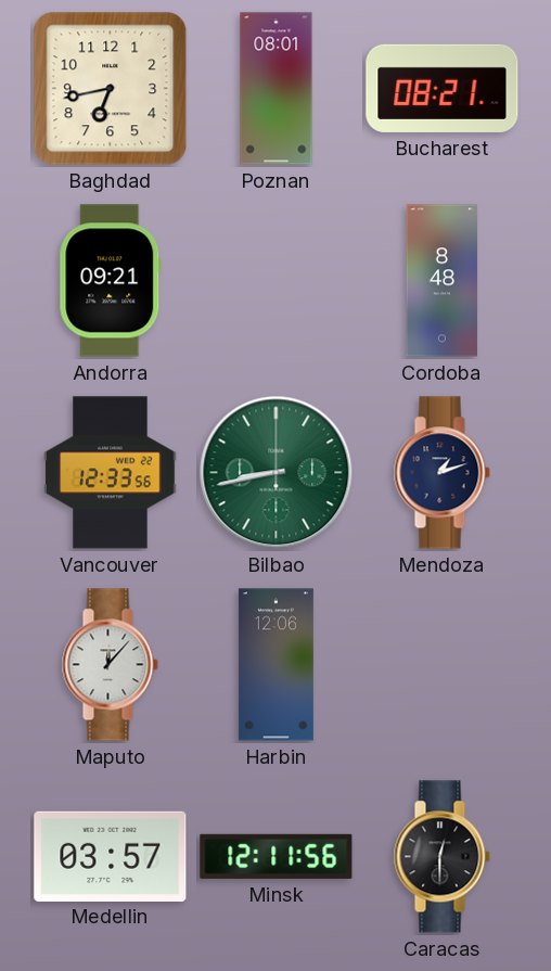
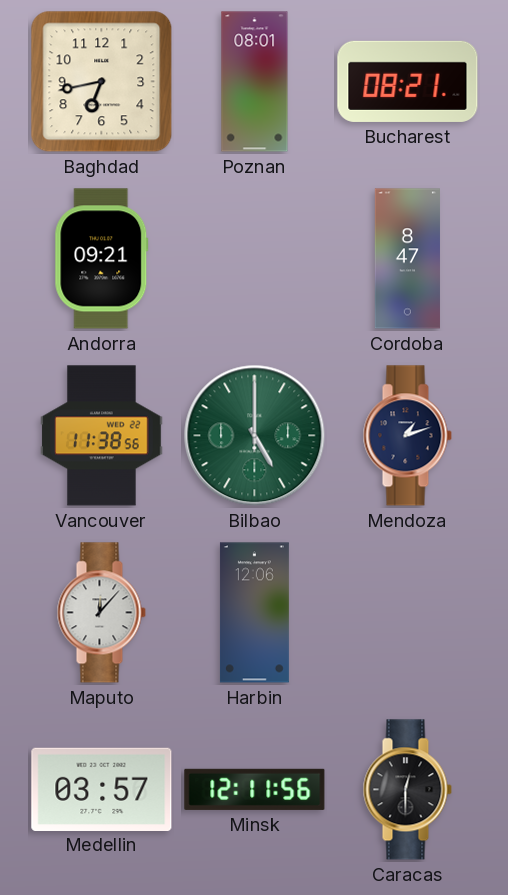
Cordoba: 8:48 -> 8:47 (407, 259)
Vancouver: 12:33 -> 11:38 (102, 436)
Bilbao: 8:43 -> 5:00 (255, 436)
